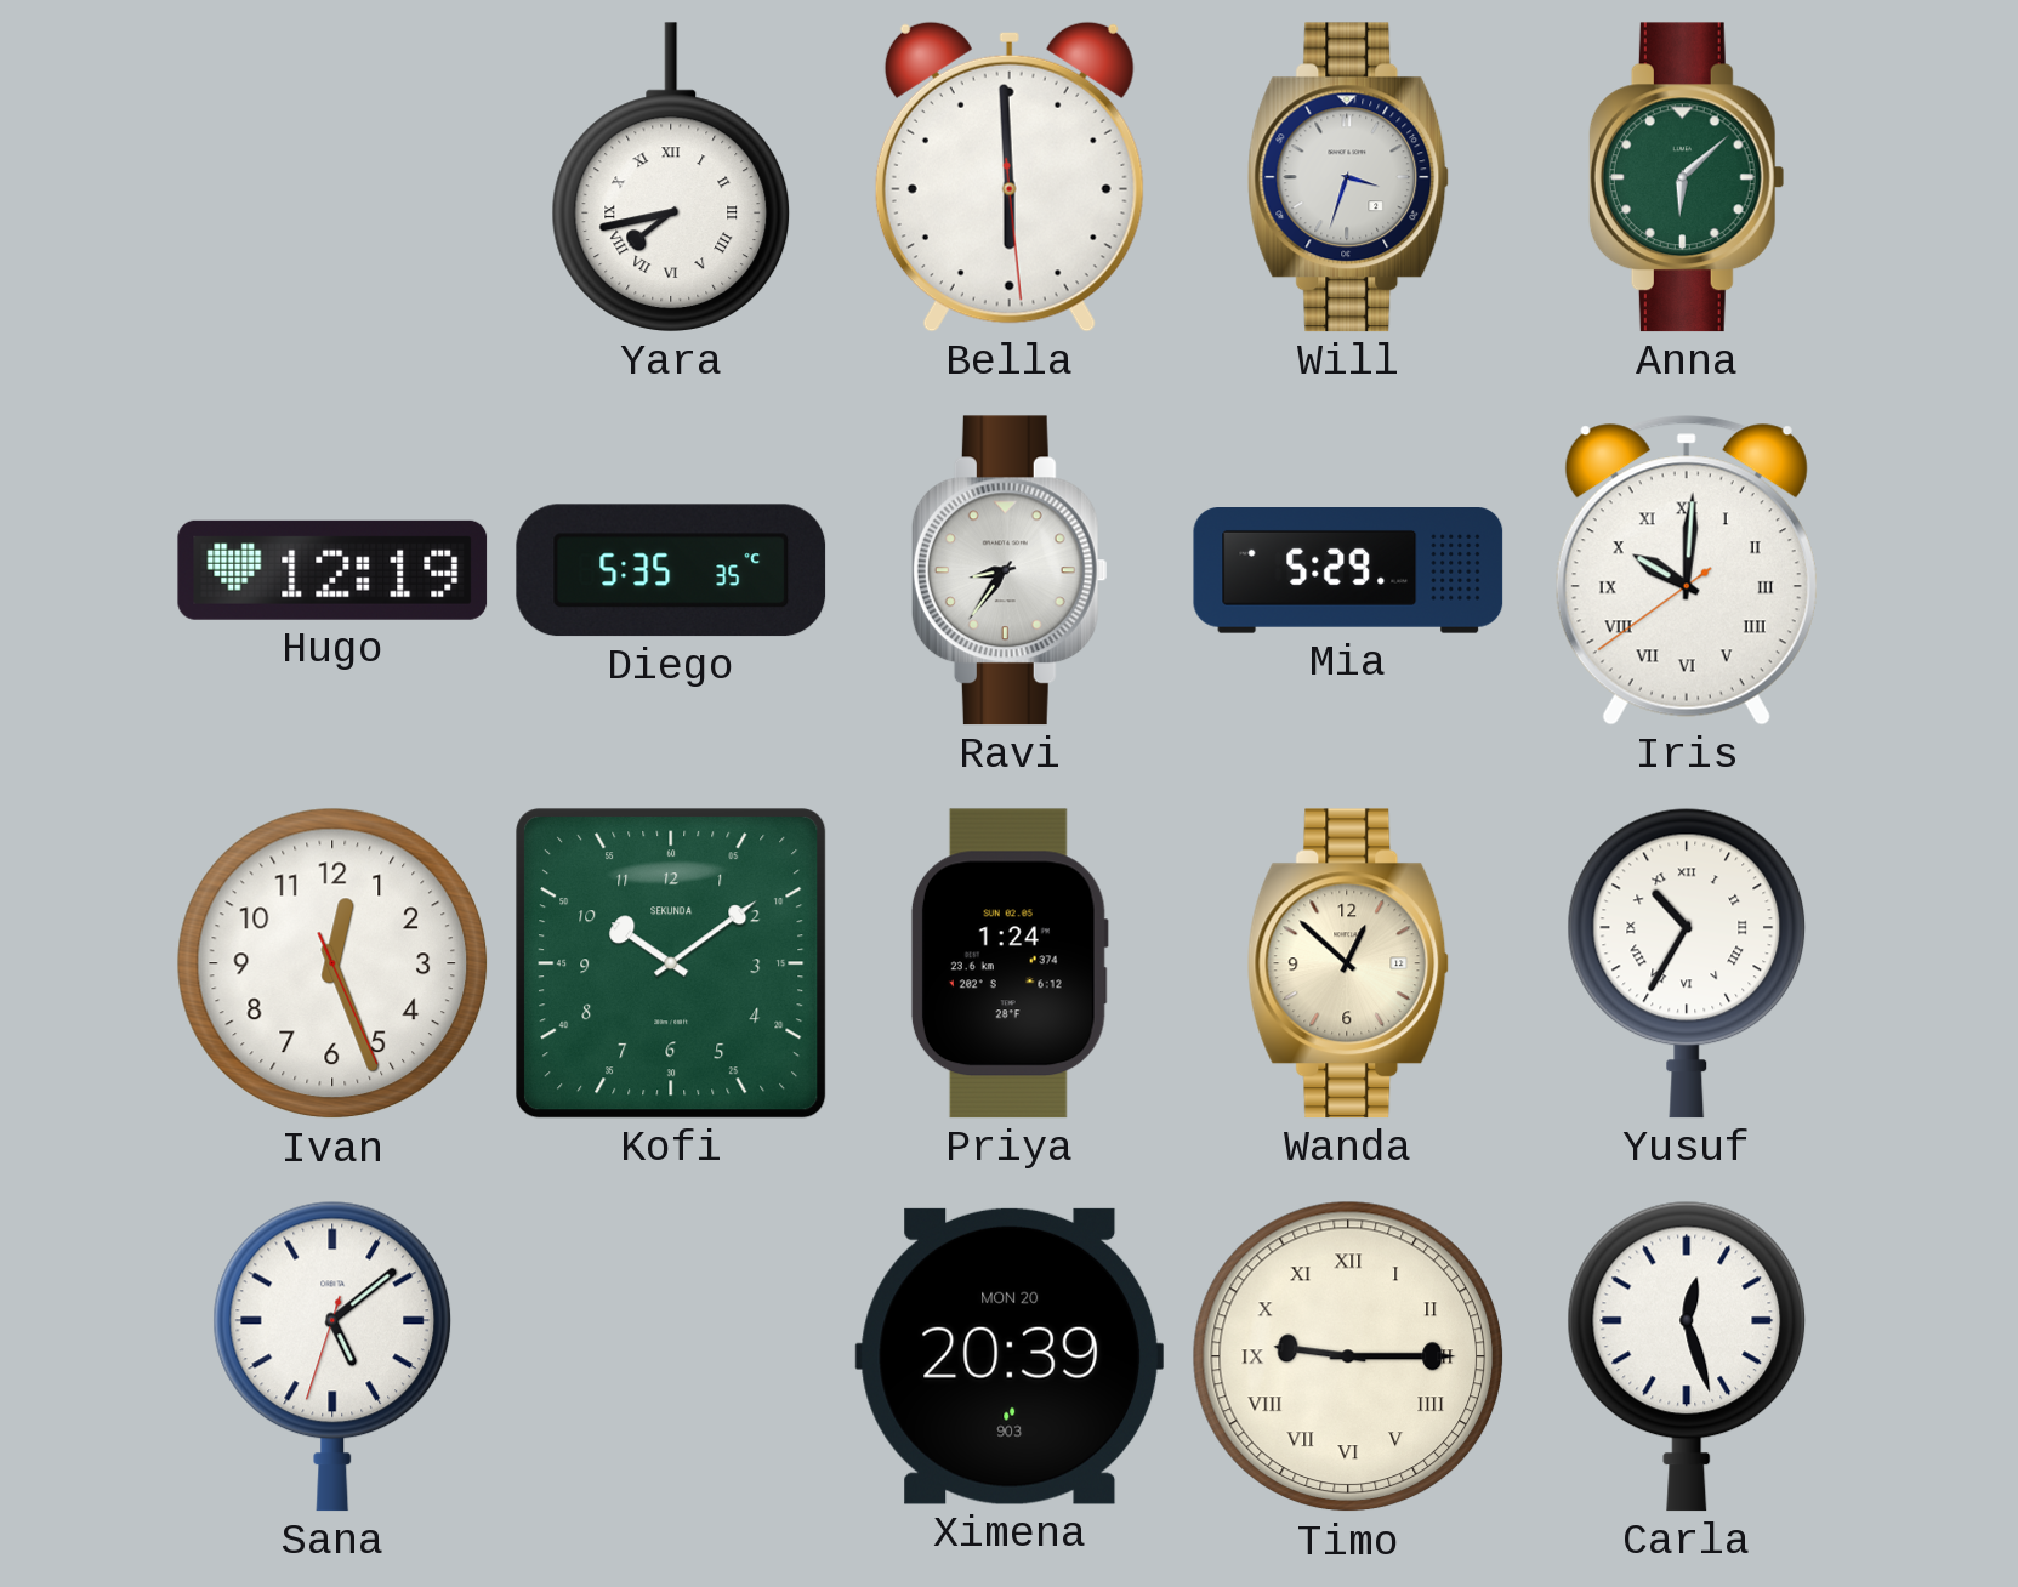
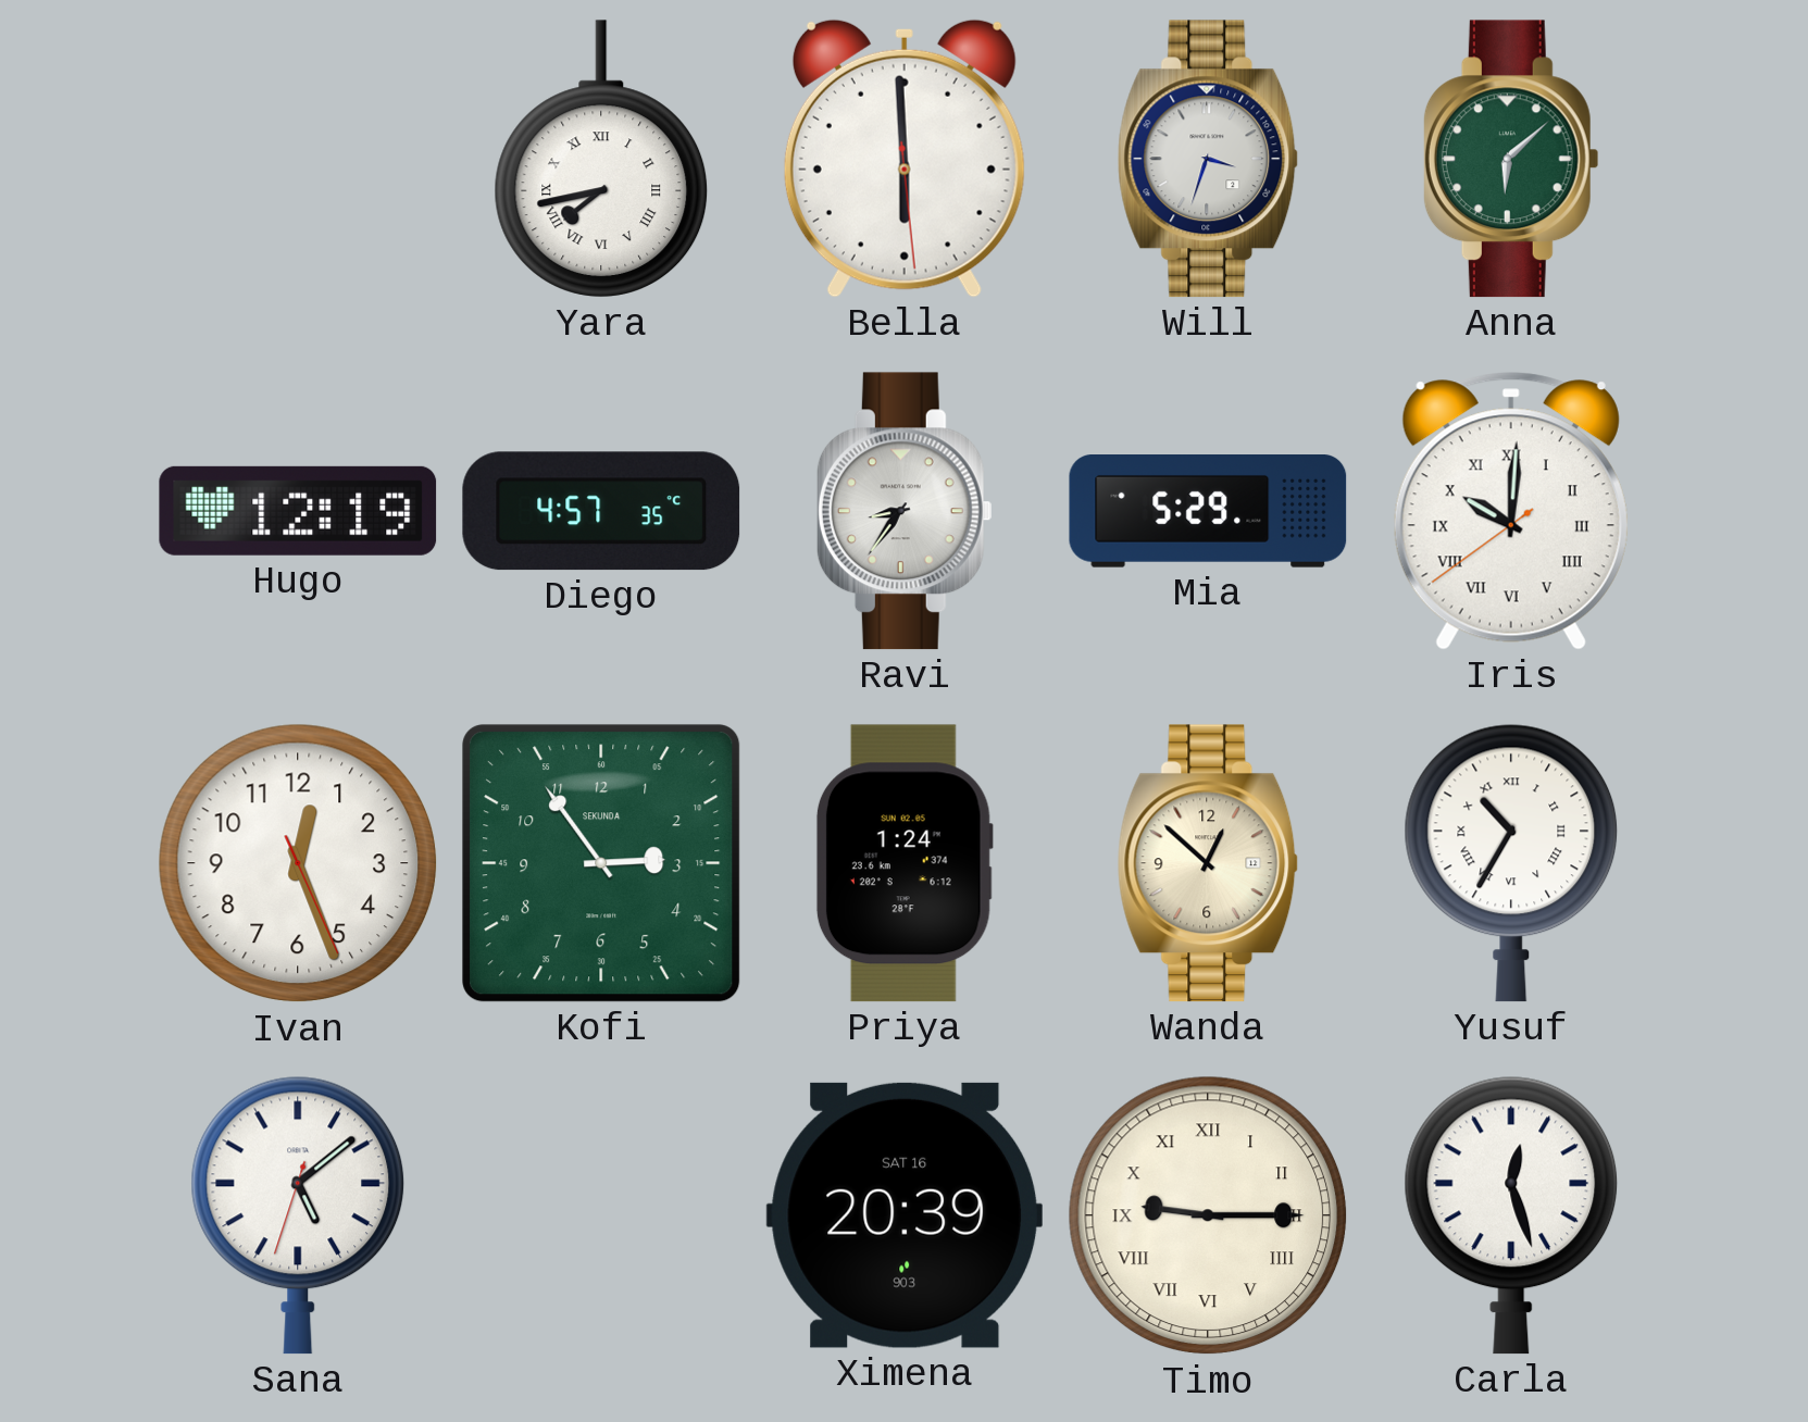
Diego: 5:35 -> 4:57 (601, 511)
Kofi: 10:09 -> 2:54 (601, 863)
Ximena date: MON 20 -> SAT 16 (903, 1215)
